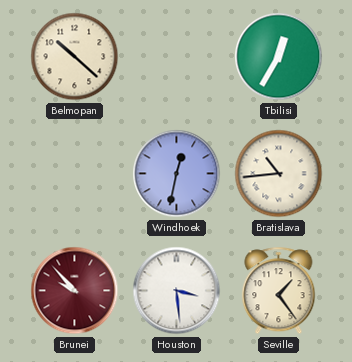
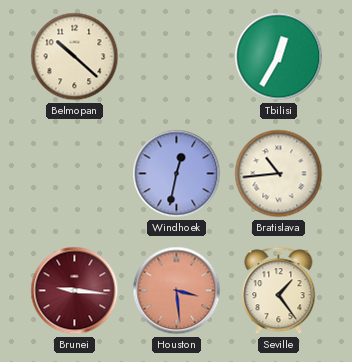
Brunei: 9:53 -> 9:16 (75, 291)
Houston dial: white -> salmon (177, 291)
